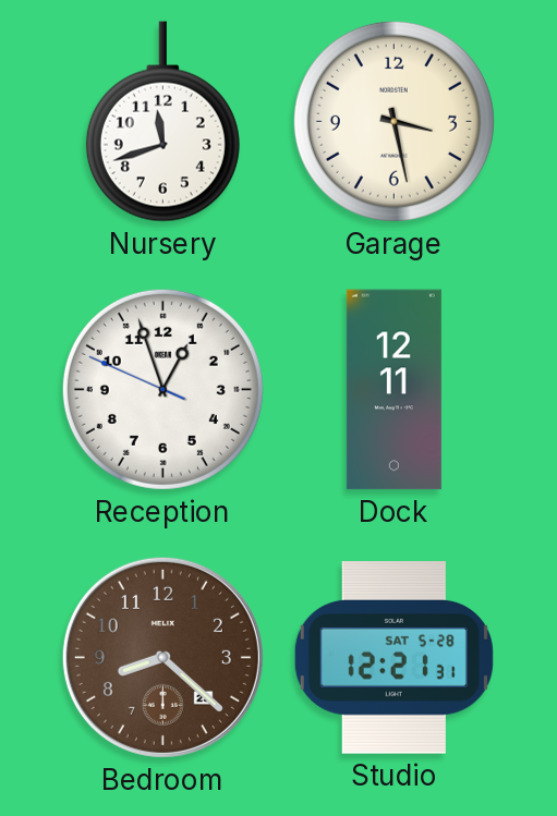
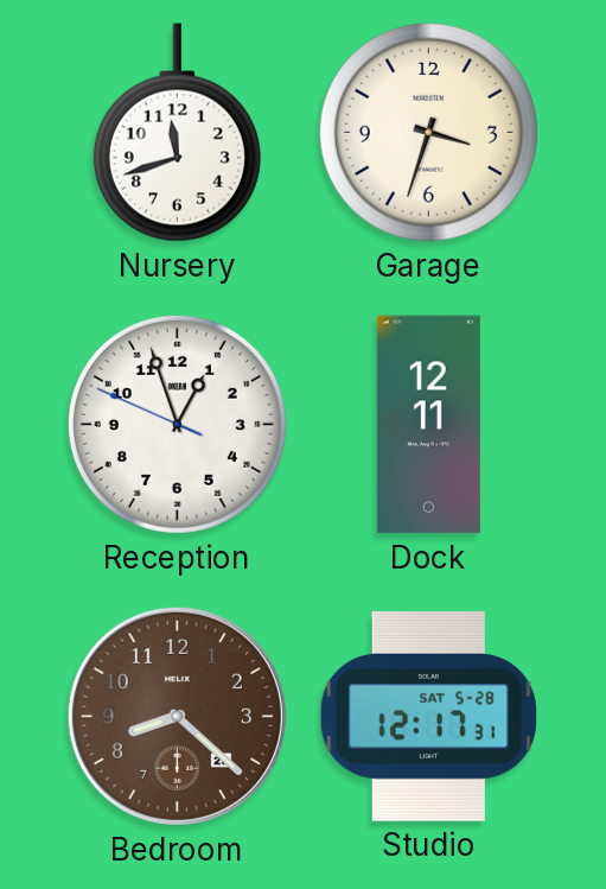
Garage: 3:28 -> 3:33 (428, 132)
Studio: 12:21 -> 12:17 (428, 717)
